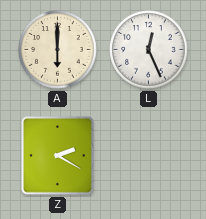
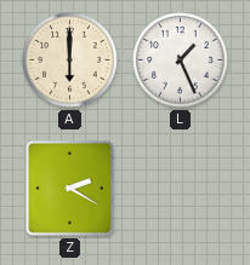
L: 12:26 -> 1:26 (181, 61)
